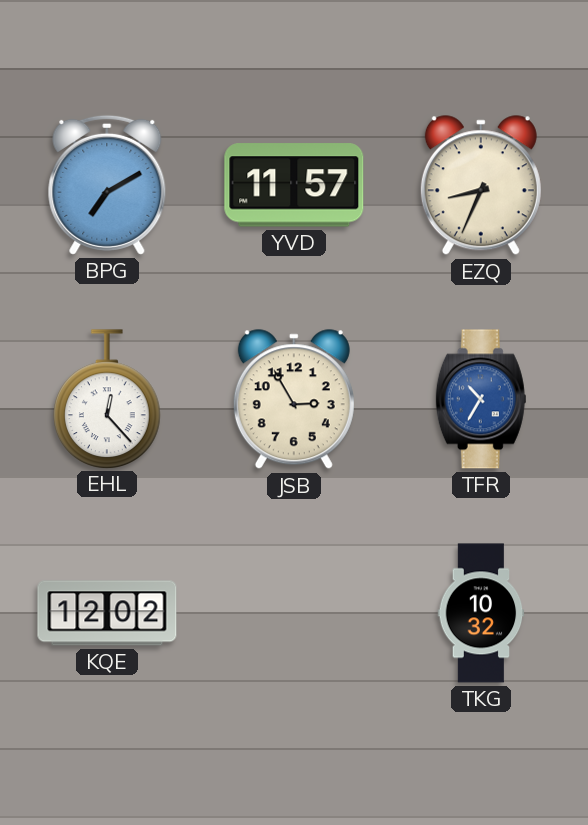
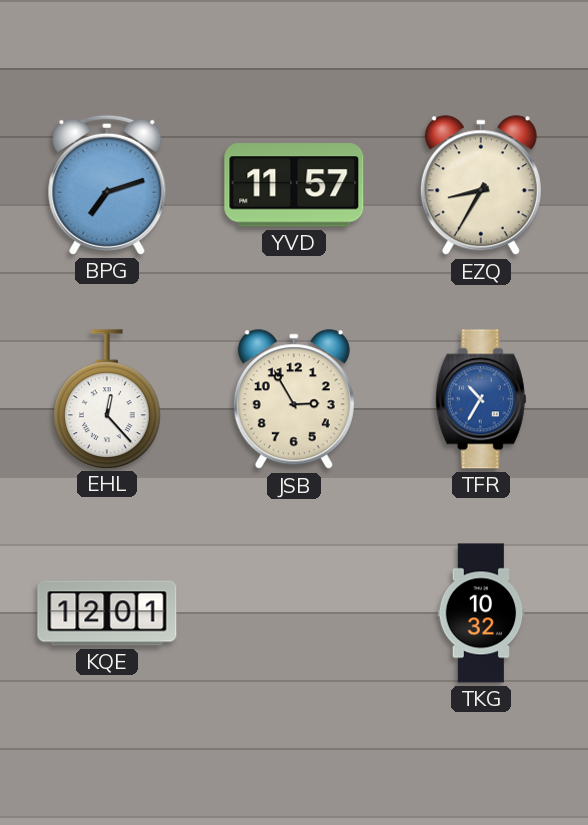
BPG: 7:10 -> 7:12 (107, 185)
EZQ: 8:34 -> 8:35 (481, 186)
KQE: 12:02 -> 12:01 (107, 613)
